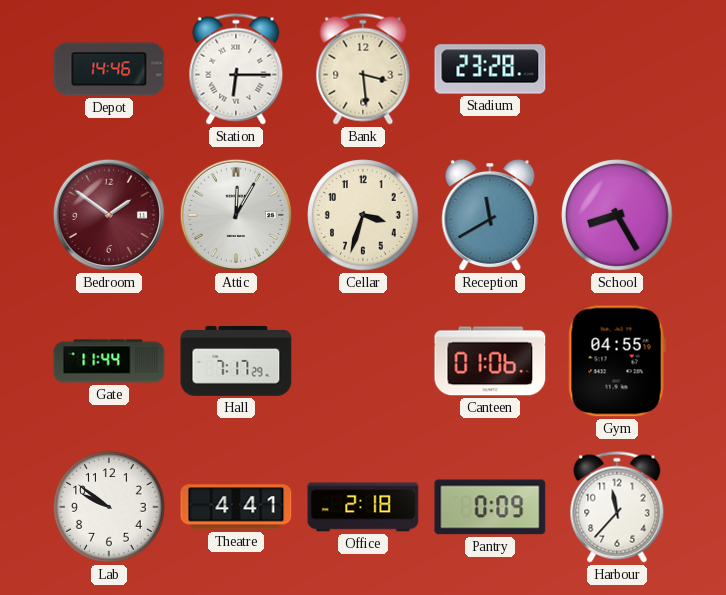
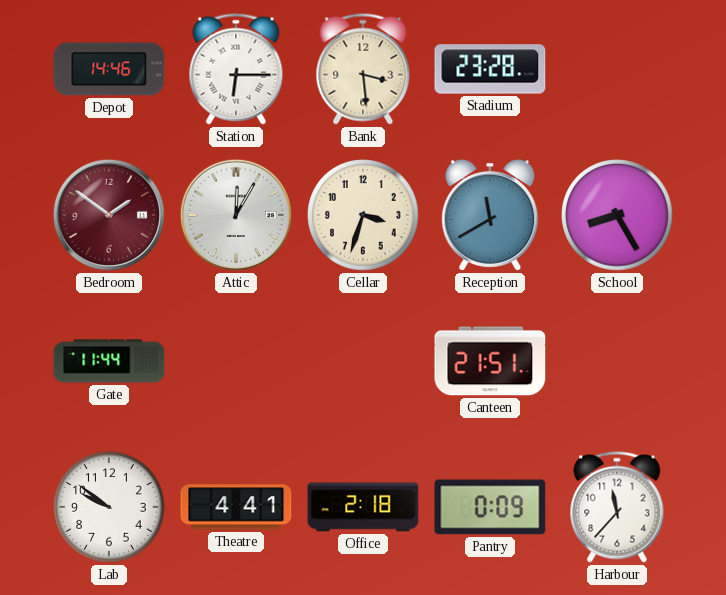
Hall: 7:17 -> none (236, 361)
Canteen: 01:06 -> 21:51 (490, 361)
Gym: 04:55 -> none (617, 361)
